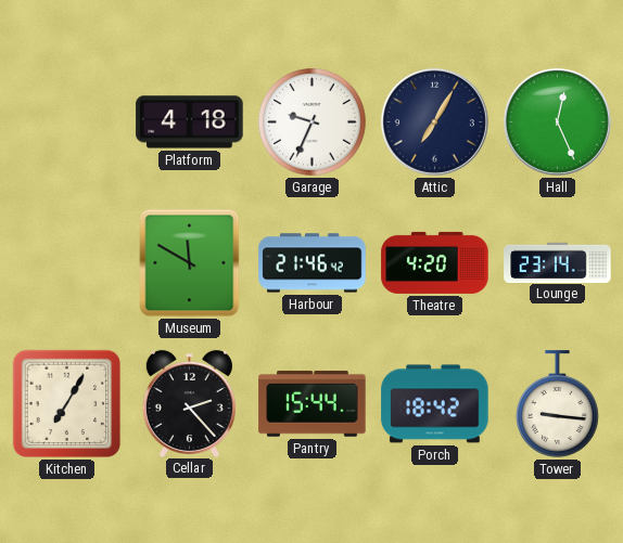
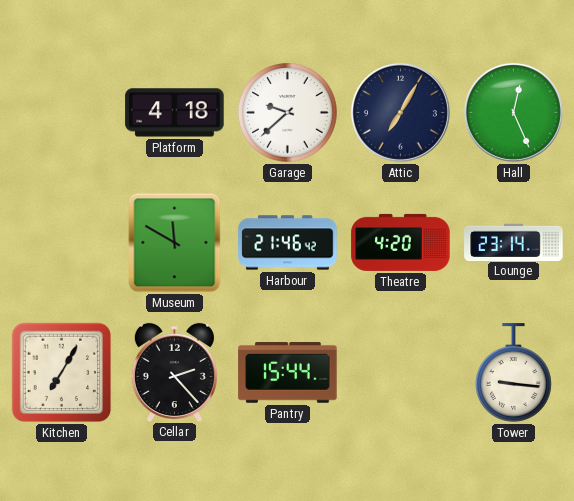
Garage: 9:34 -> 9:38 (288, 113)
Porch: 18:42 -> none (435, 404)
